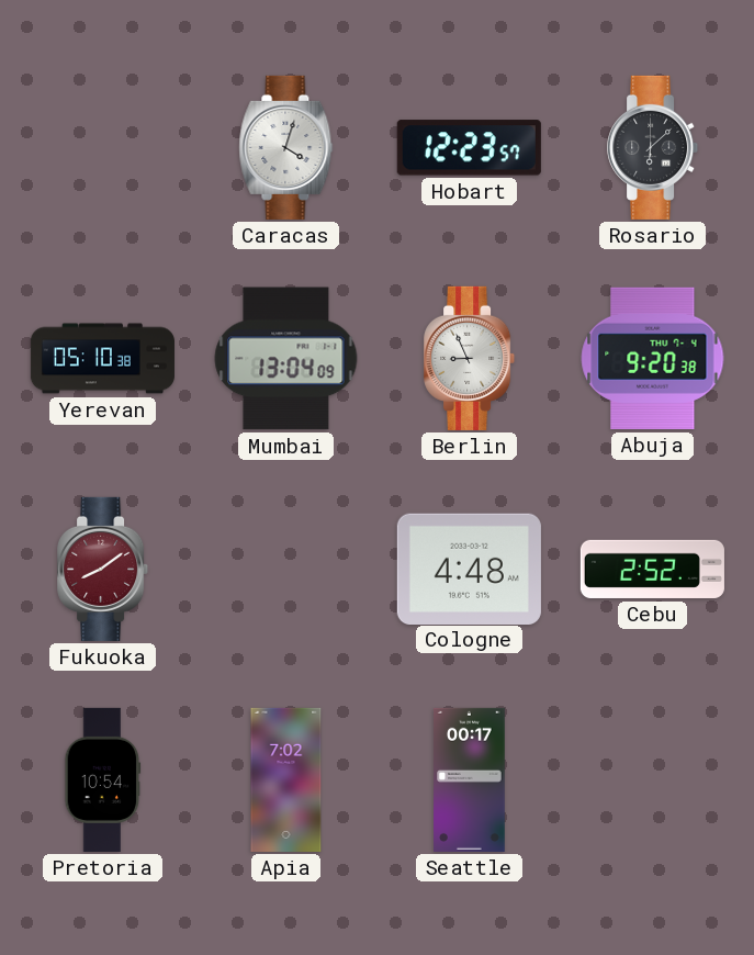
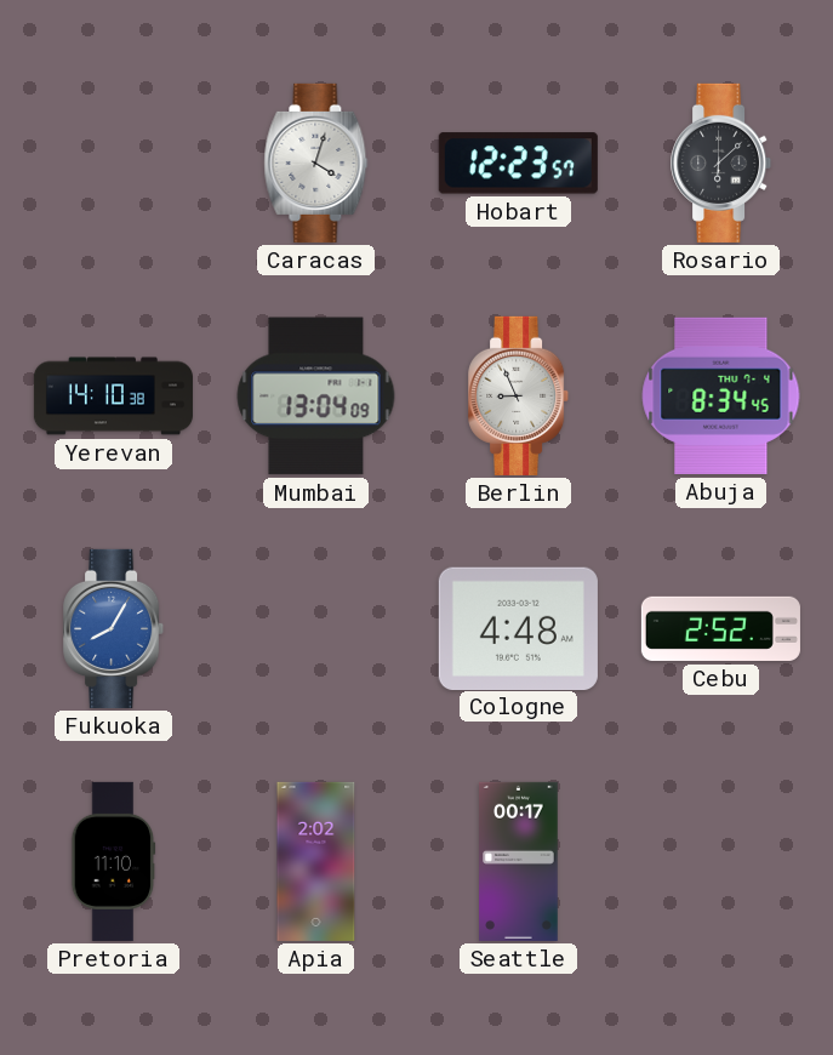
Yerevan: 05:10 -> 14:10 (113, 397)
Abuja: 9:20 -> 8:34 (721, 395)
Fukuoka: 8:09 -> 8:05 (114, 628)
Fukuoka dial: burgundy -> blue (114, 628)
Pretoria: 10:54 -> 11:10 (114, 861)
Apia: 7:02 -> 2:02 (316, 861)
